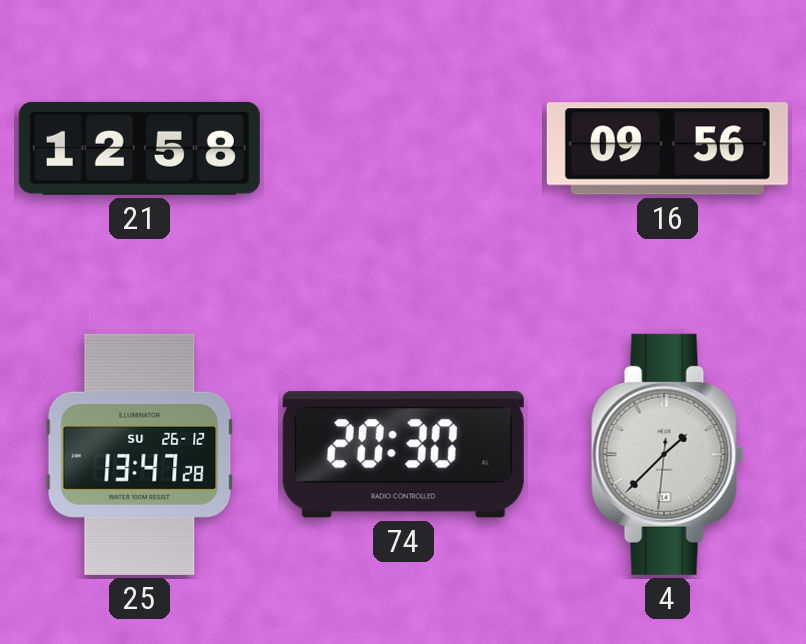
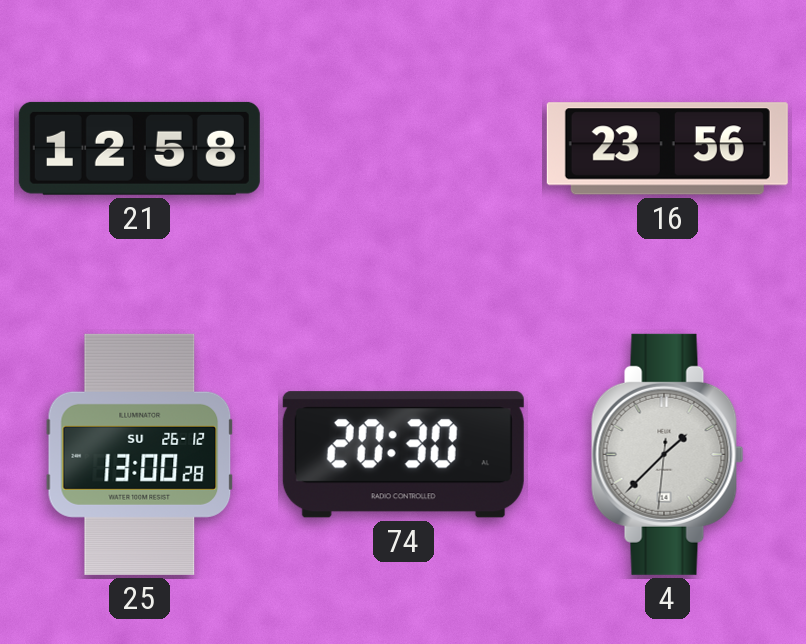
16: 09:56 -> 23:56 (667, 149)
25: 13:47 -> 13:00 (140, 454)
